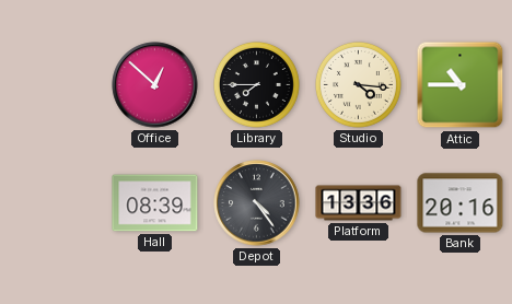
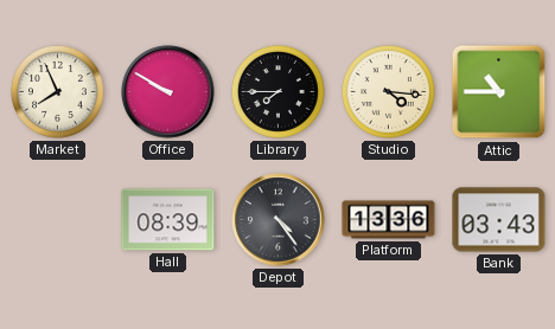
Market: none -> 7:56 (58, 92)
Office: 12:52 -> 9:50 (168, 92)
Bank: 20:16 -> 03:43 (499, 220)
